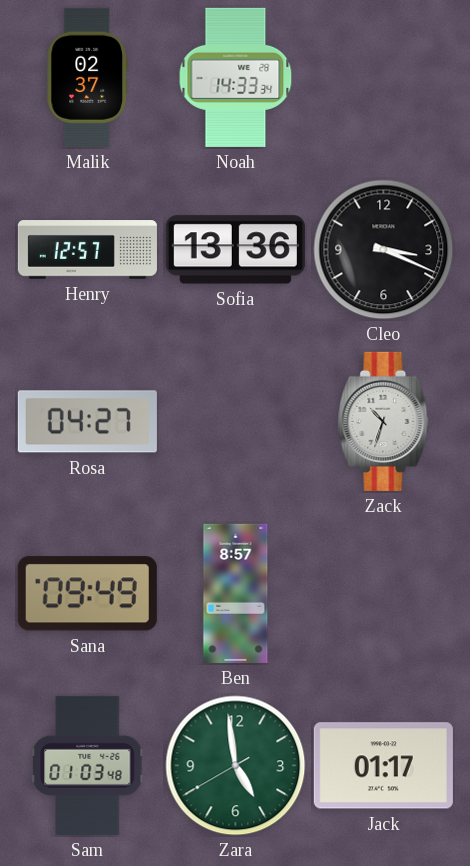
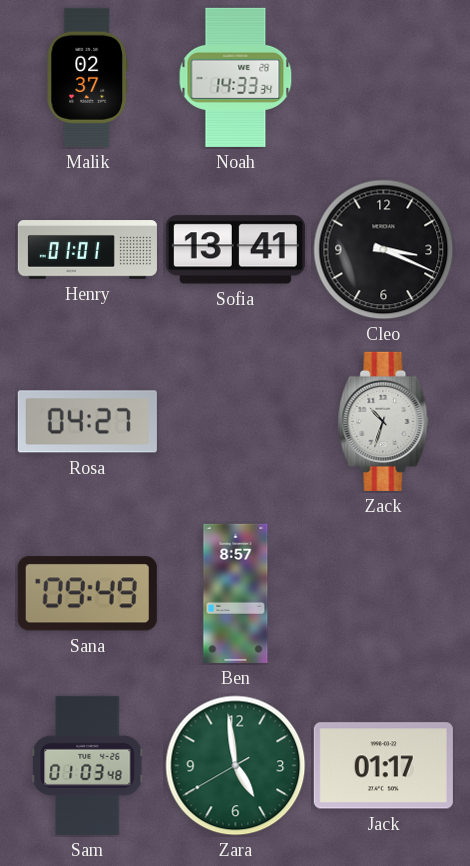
Henry: 12:57 -> 01:01 (87, 250)
Sofia: 13:36 -> 13:41 (235, 250)
